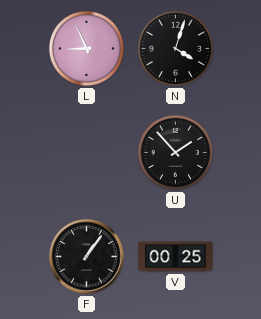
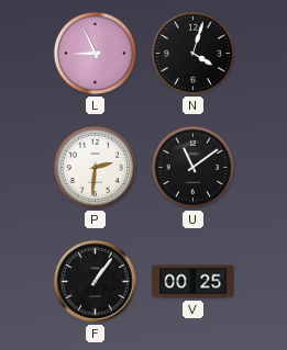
P: none -> 2:31 (95, 167)
U: 1:53 -> 11:09 (192, 167)
